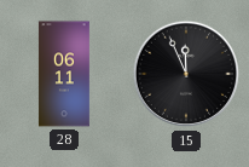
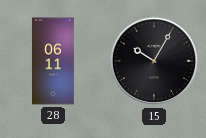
15: 11:56 -> 10:05 (154, 61)
